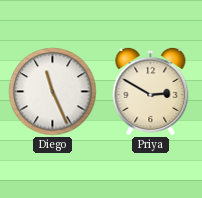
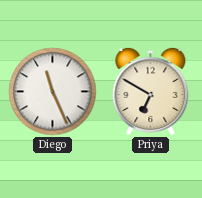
Priya: 2:50 -> 6:50 (151, 91)
